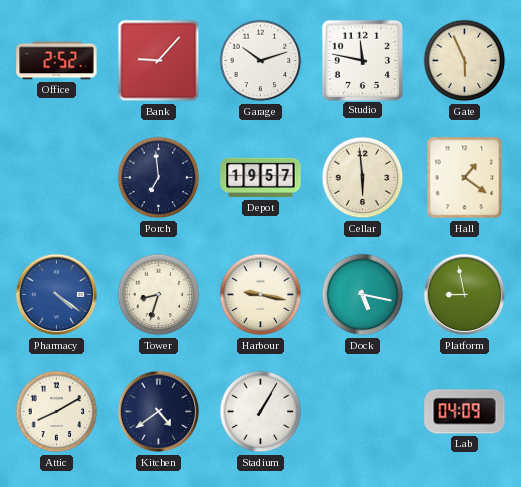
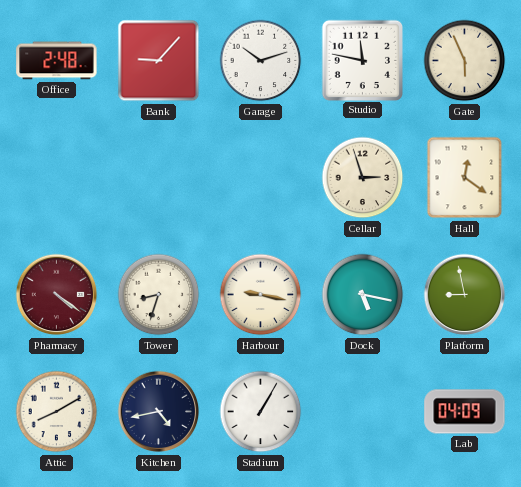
Office: 2:52 -> 2:48 (57, 61)
Porch: 6:59 -> none (159, 178)
Depot: 19:57 -> none (261, 178)
Cellar: 5:59 -> 2:57 (363, 178)
Hall: 1:21 -> 12:21 (465, 178)
Pharmacy dial: blue -> burgundy (57, 295)
Kitchen: 4:39 -> 4:43 (159, 412)
